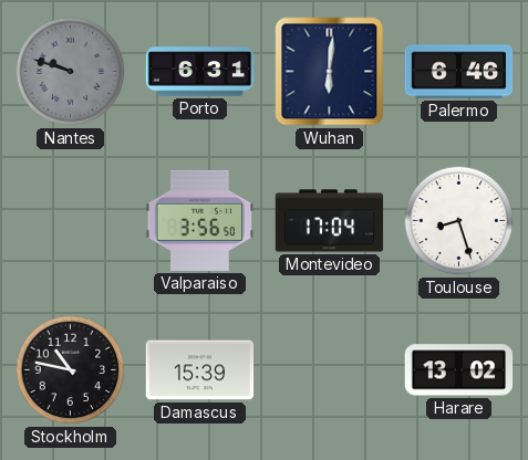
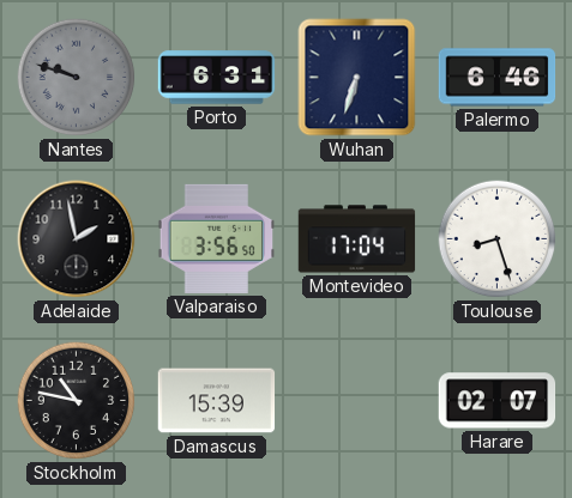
Wuhan: 6:01 -> 6:33 (357, 78)
Adelaide: none -> 1:58 (77, 239)
Harare: 13:02 -> 02:07 (498, 401)
